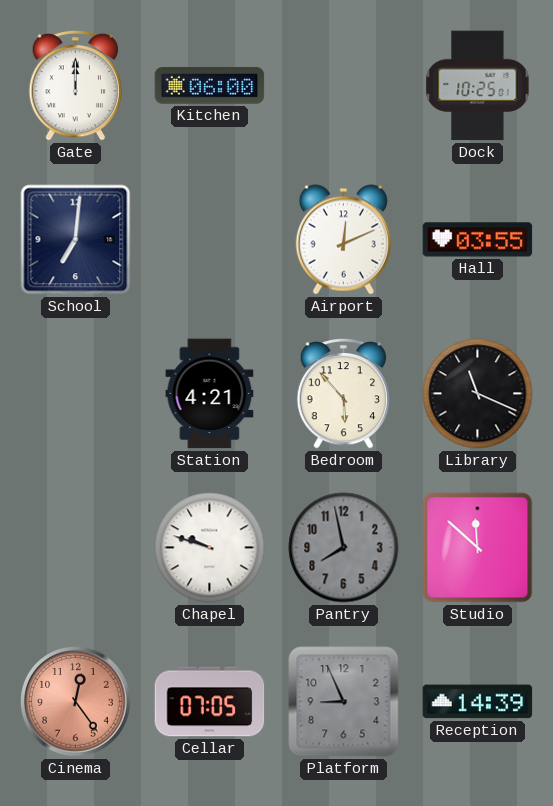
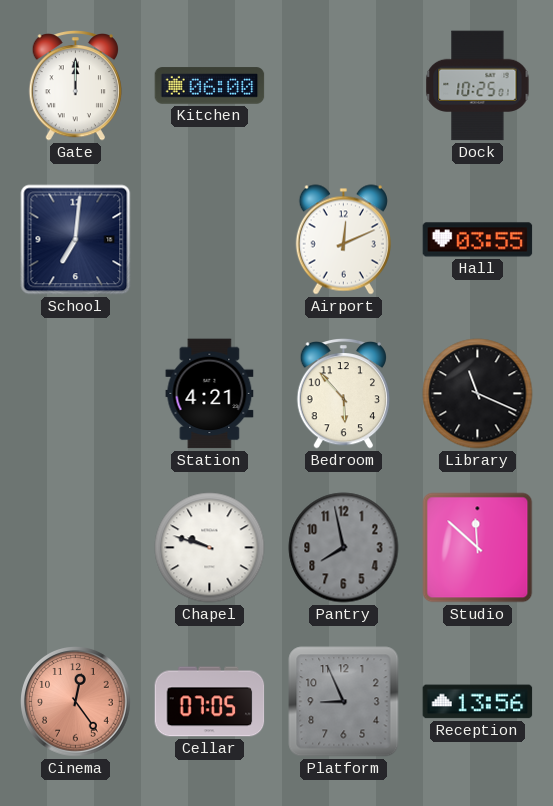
Reception: 14:39 -> 13:56 (478, 702)
